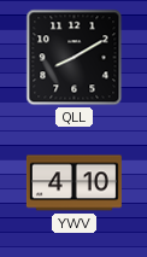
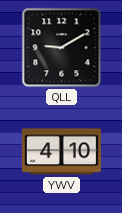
QLL: 8:10 -> 9:10 (62, 48)
